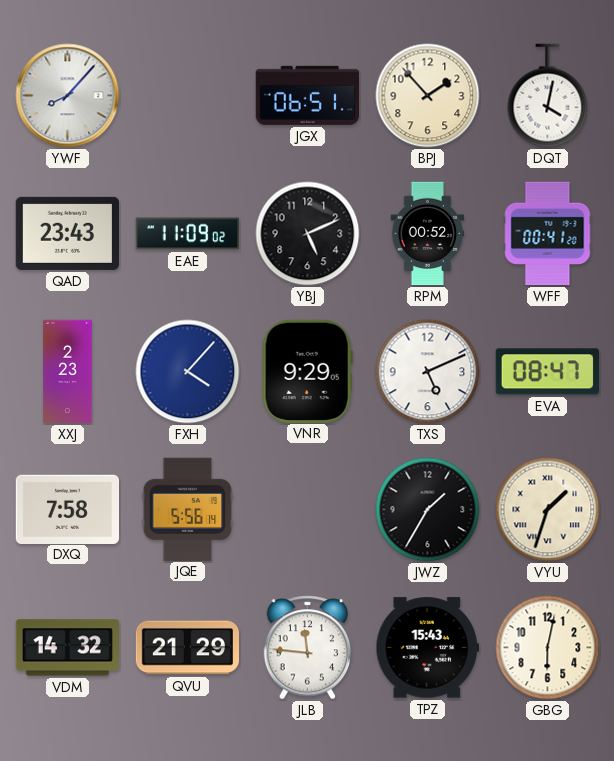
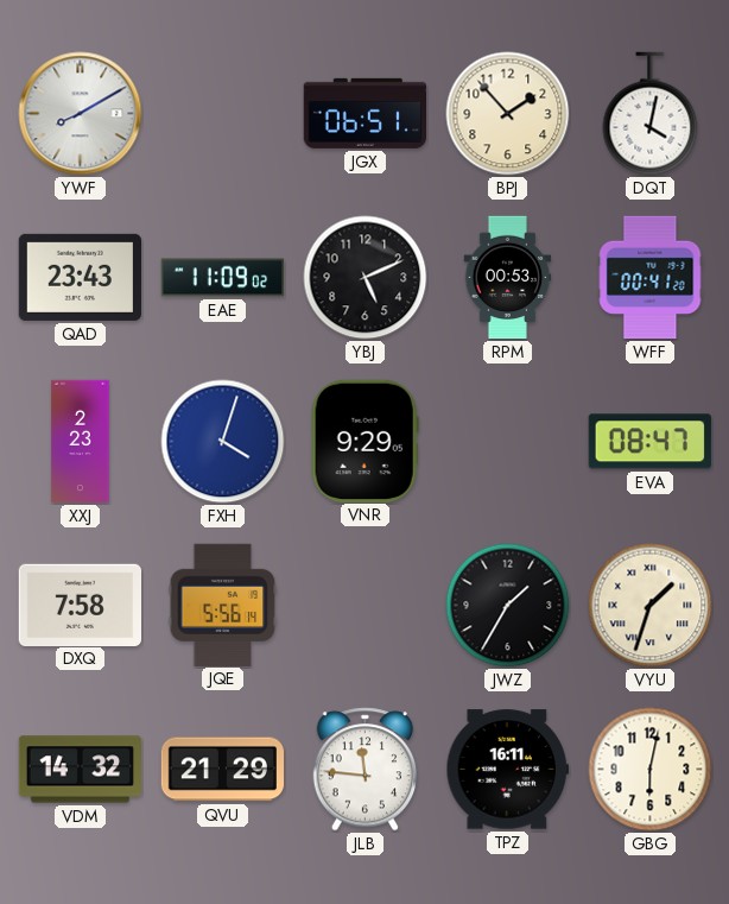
YWF: 8:07 -> 8:10 (81, 114)
RPM: 00:52 -> 00:53 (508, 278)
FXH: 4:07 -> 4:03 (223, 442)
TXS: 5:11 -> none (428, 372)
TPZ: 15:43 -> 16:11 (507, 770)
